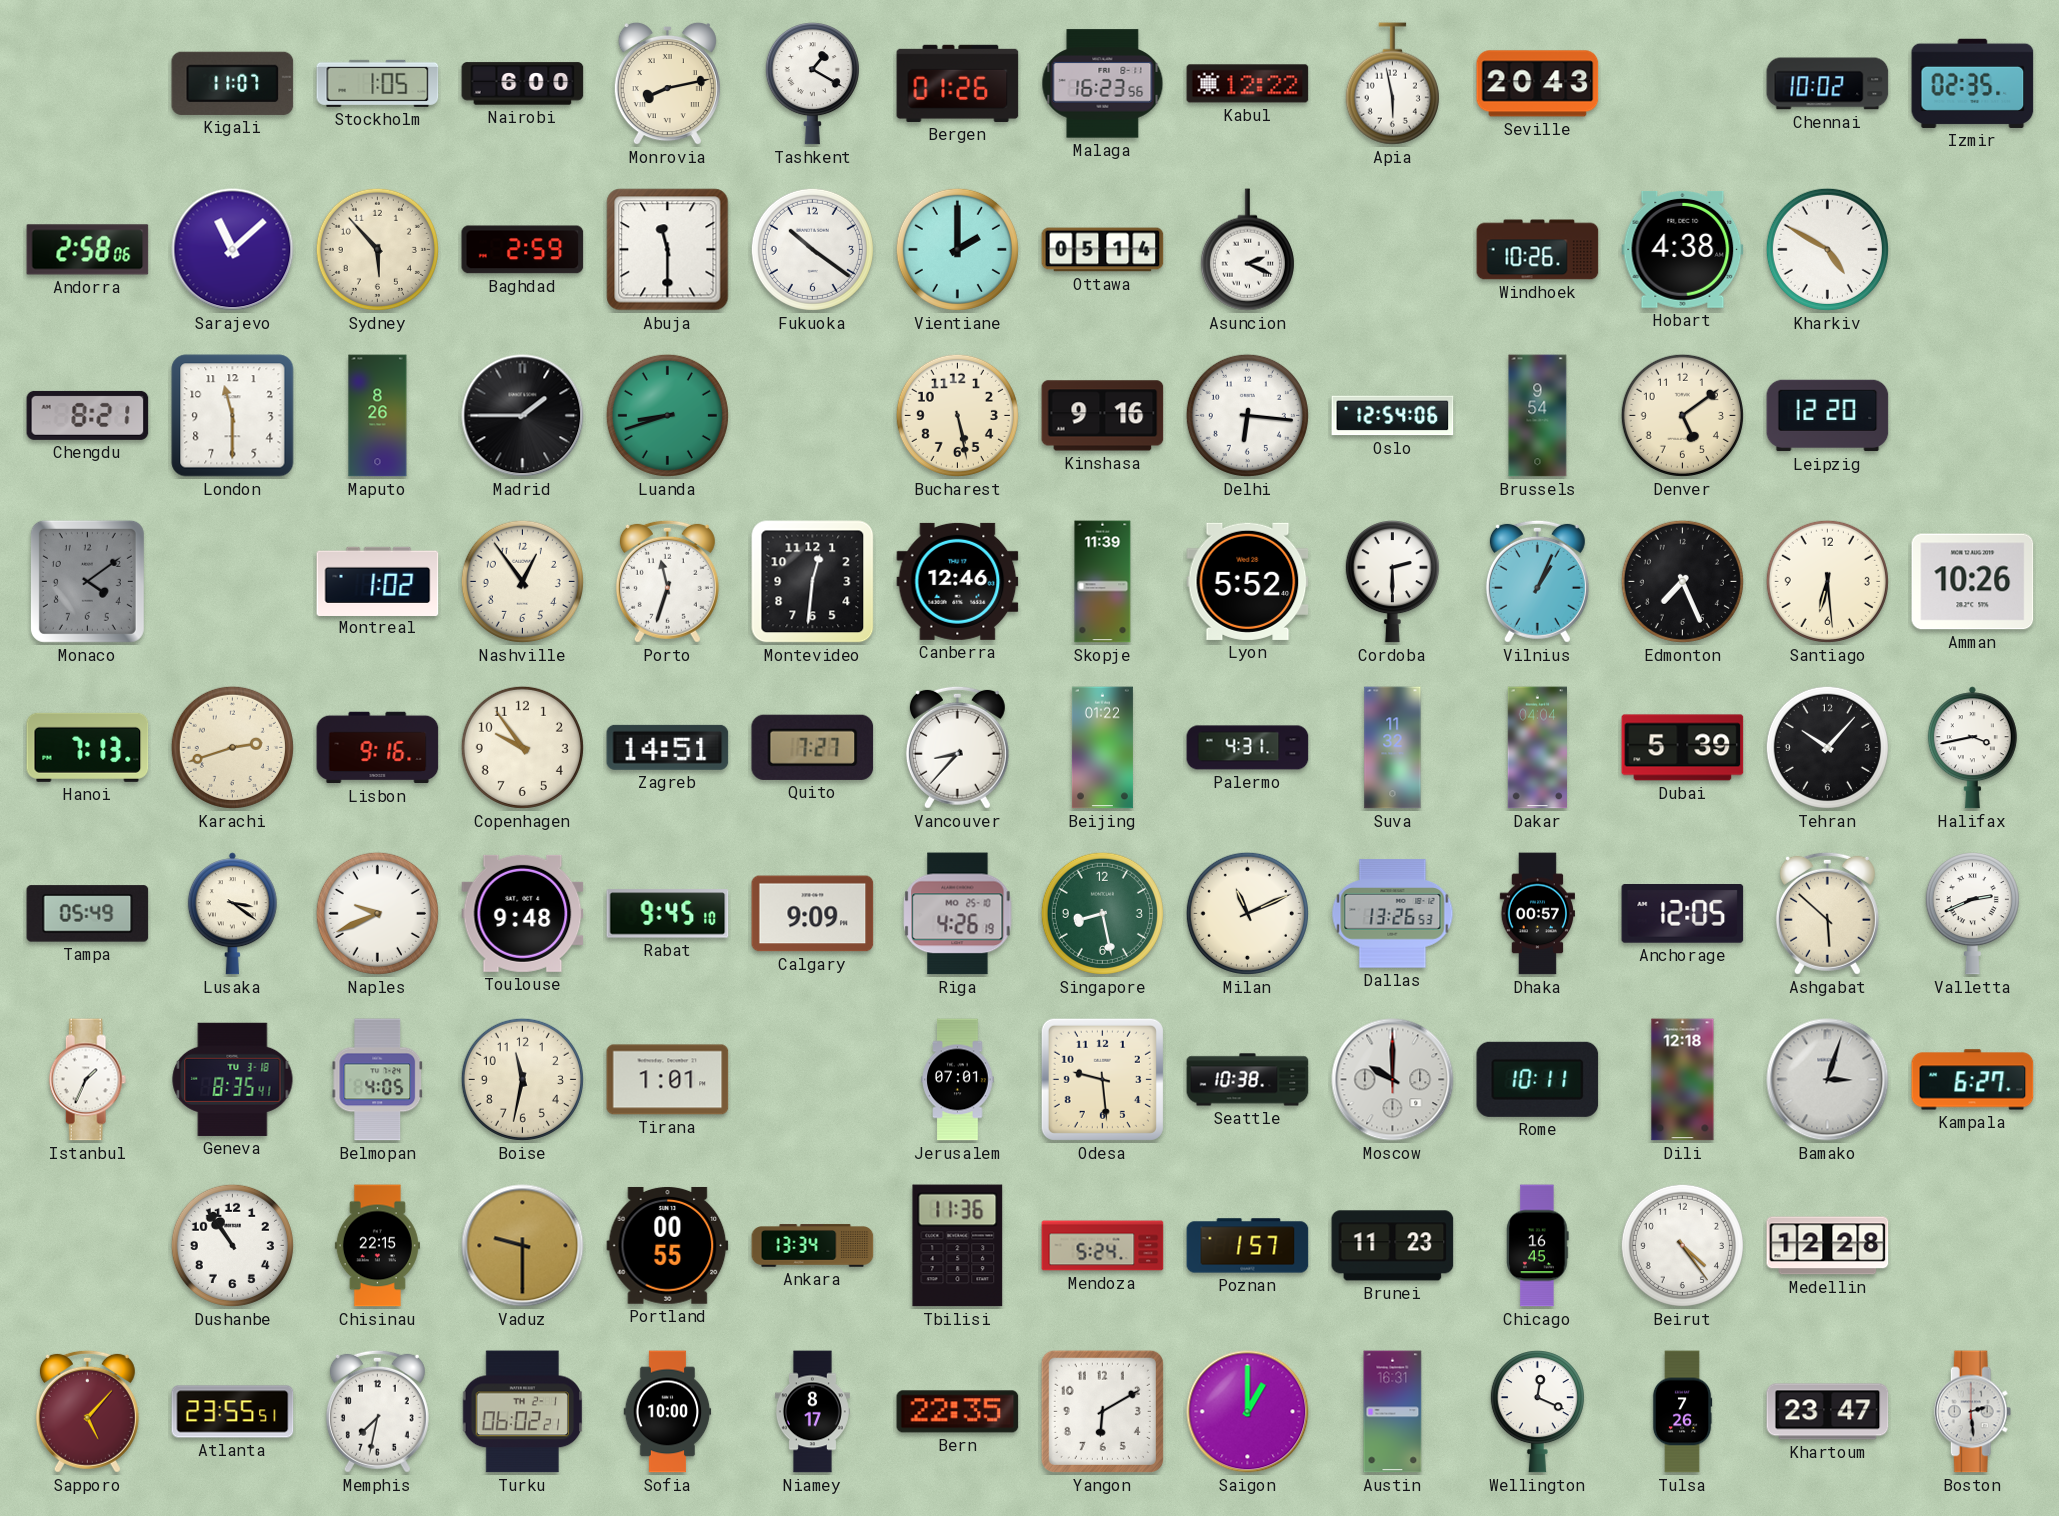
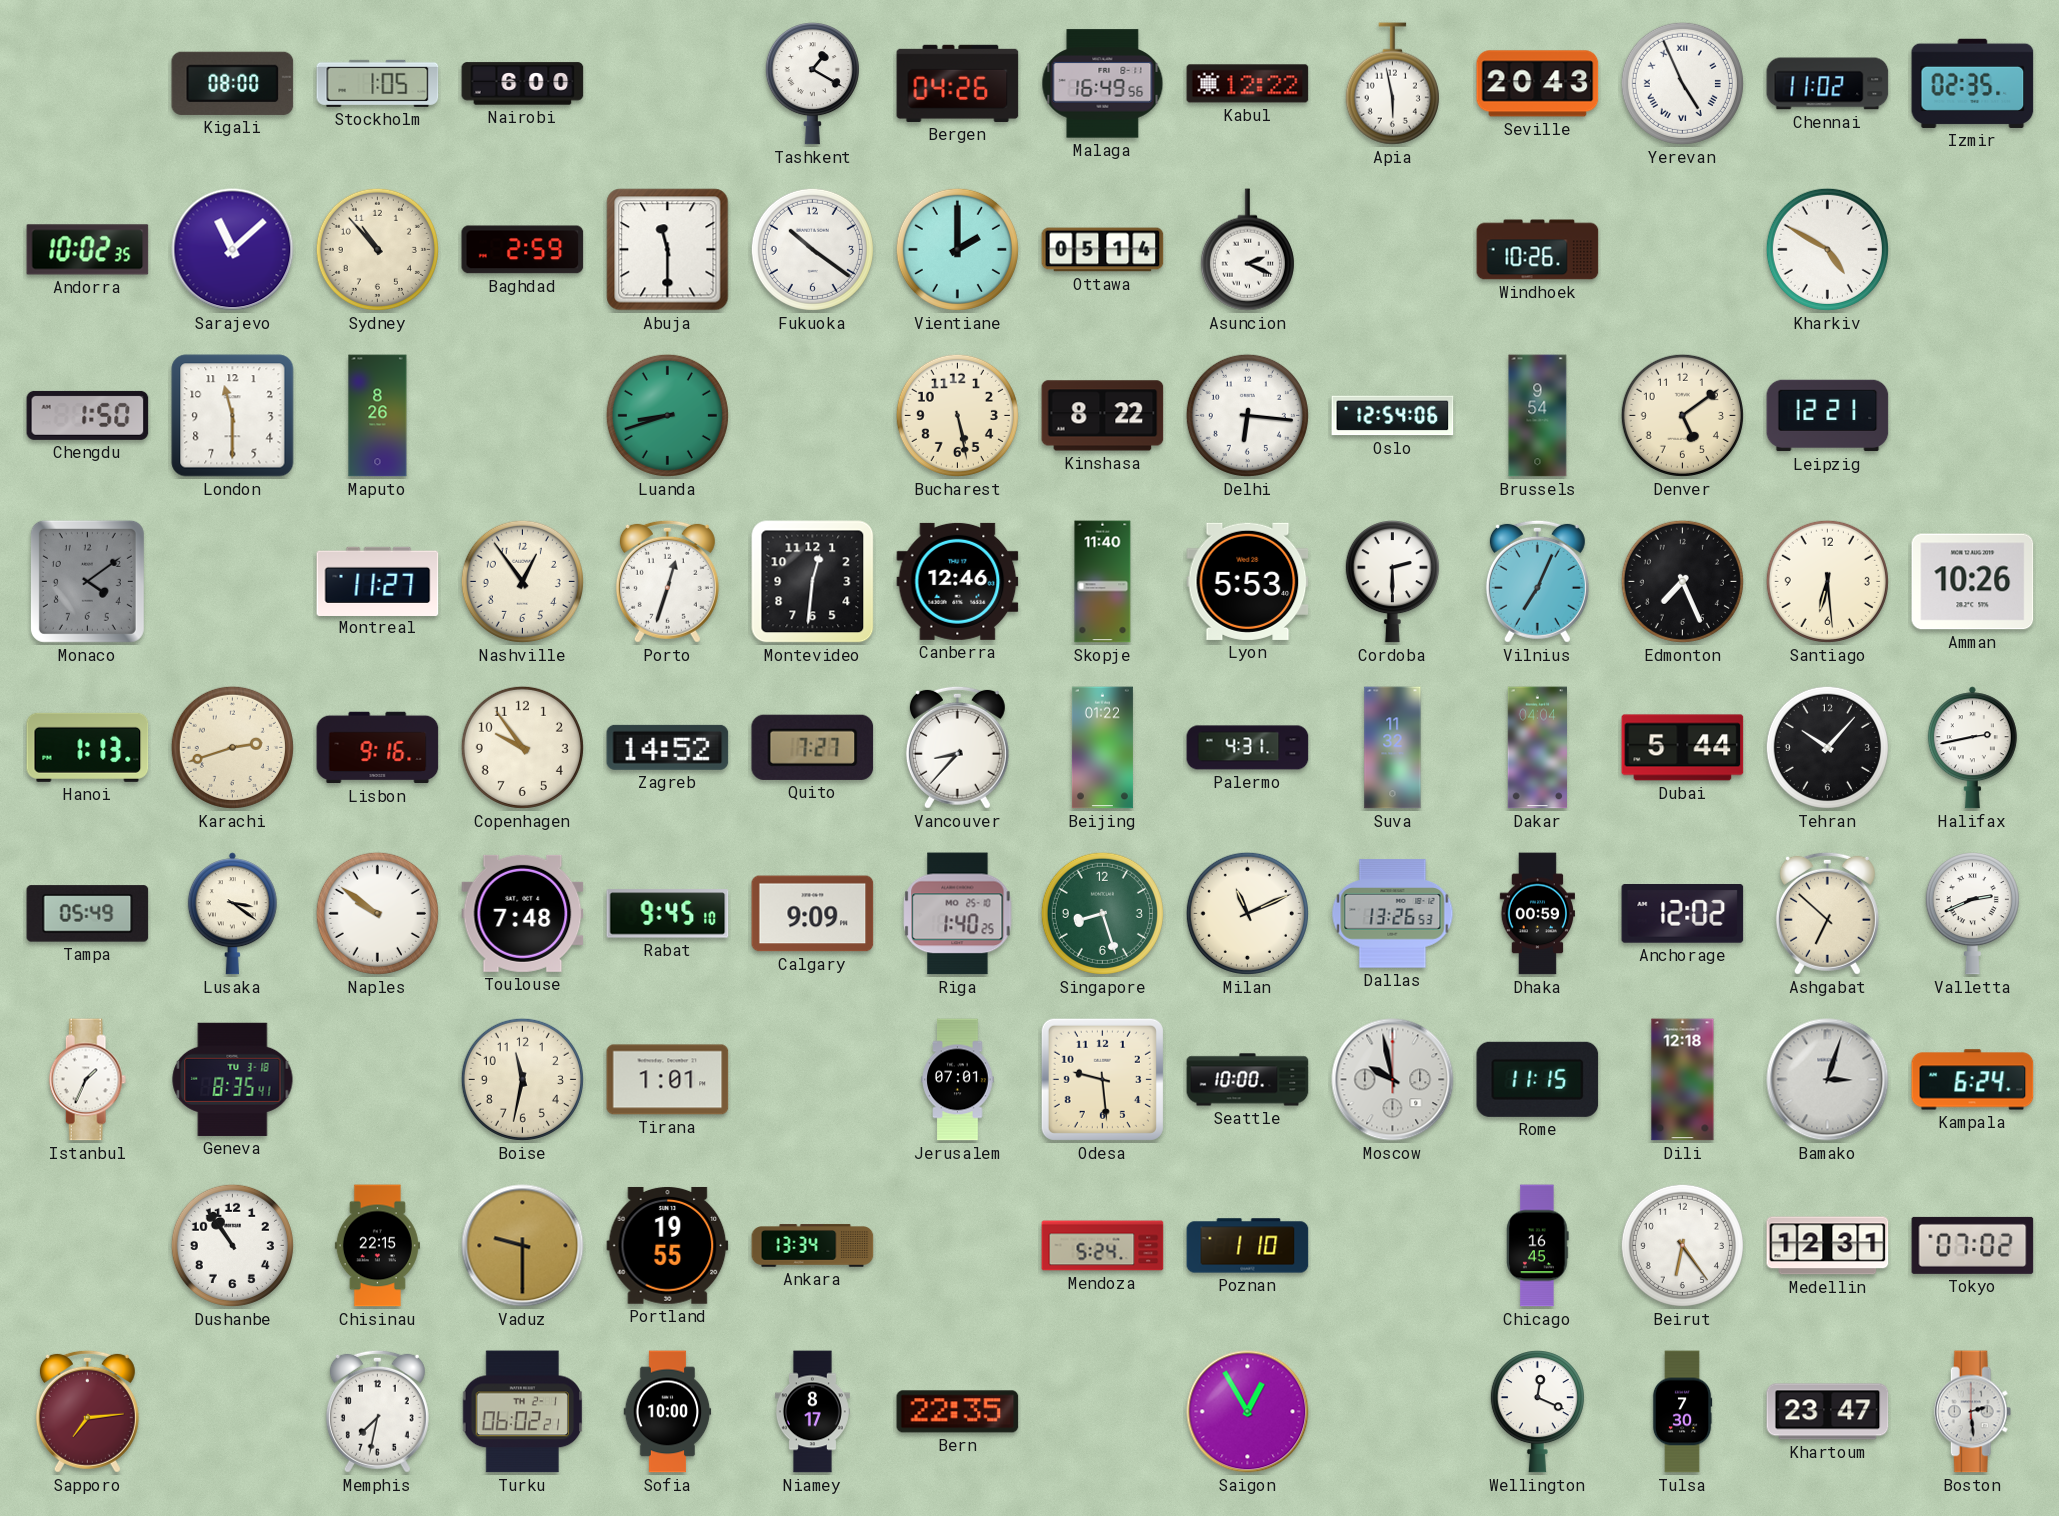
Kigali: 11:07 -> 08:00 (233, 83)
Monrovia: 8:13 -> none (667, 84)
Bergen: 01:26 -> 04:26 (958, 83)
Malaga: 16:23 -> 16:49 (1103, 84)
Yerevan: none -> 4:56 (1682, 83)
Chennai: 10:02 -> 11:02 (1828, 84)
Andorra: 2:58 -> 10:02 (88, 250)
Sydney: 5:53 -> 10:53 (377, 249)
Hobart: 4:38 -> none (1683, 249)
Chengdu: 8:21 -> 1:50 (88, 415)
Madrid: 1:45 -> none (523, 416)
Kinshasa: 9:16 -> 8:22 (1103, 416)
Leipzig: 12:20 -> 12:21 (1828, 416)
Montreal: 1:02 -> 11:27 (378, 581)
Porto: 11:33 -> 12:33 (667, 581)
Skopje: 11:39 -> 11:40 (1103, 582)
Lyon: 5:52 -> 5:53 (1248, 581)
Vilnius: 1:04 -> 7:04 (1537, 581)
Hanoi: 7:13 -> 1:13 (88, 747)
Zagreb: 14:51 -> 14:52 (668, 747)
Dubai: 5:39 -> 5:44 (1683, 748)
Halifax: 3:43 -> 2:43 (1972, 748)
Naples: 9:41 -> 9:51 (377, 913)
Toulouse: 9:48 -> 7:48 (523, 913)
Riga: 4:26 -> 1:40 (958, 914)
Singapore: 8:28 -> 8:27 (1102, 913)
Dhaka: 00:57 -> 00:59 (1537, 914)
Anchorage: 12:05 -> 12:02 (1683, 914)
Ashgabat: 5:52 -> 6:52 (1827, 913)
Belmopan: 4:05 -> none (378, 1080)
Seattle: 10:38 -> 10:00 (1248, 1080)
Moscow: 10:00 -> 9:58 (1393, 1080)
Rome: 10:11 -> 11:15 (1538, 1079)
Kampala: 6:27 -> 6:24 (1973, 1080)
Portland: 00:55 -> 19:55 (668, 1245)
Tbilisi: 11:36 -> none (958, 1246)
Poznan: 1:57 -> 1:10 (1248, 1246)
Brunei: 11:23 -> none (1393, 1246)
Beirut: 4:24 -> 6:24 (1682, 1245)
Medellin: 12:28 -> 12:31 (1828, 1246)
Tokyo: none -> 07:02 (1973, 1245)
Sapporo: 5:07 -> 7:14 (87, 1411)
Atlanta: 23:55 -> none (233, 1412)
Yangon: 6:10 -> none (1102, 1411)
Saigon: 1:00 -> 12:55 (1248, 1412)
Austin: 16:31 -> none (1393, 1412)
Tulsa: 7:26 -> 7:30 (1682, 1412)
